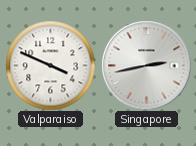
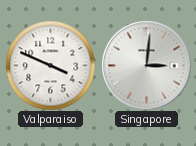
Singapore: 2:43 -> 3:01 (146, 65)
